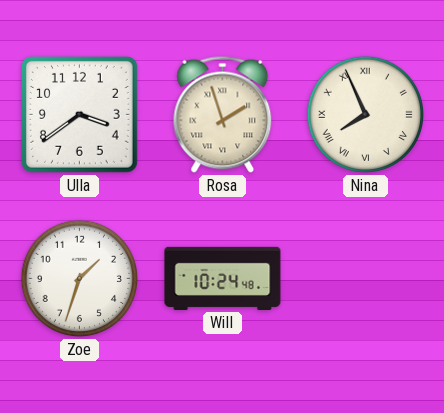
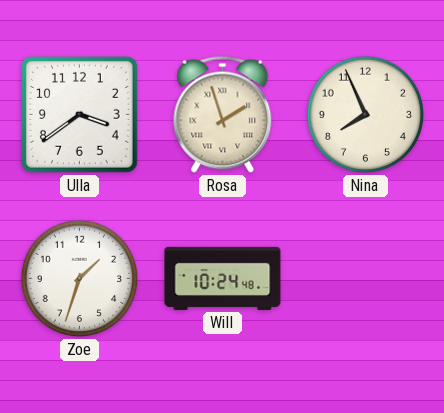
Nina numerals: Roman -> Arabic (365, 114)
